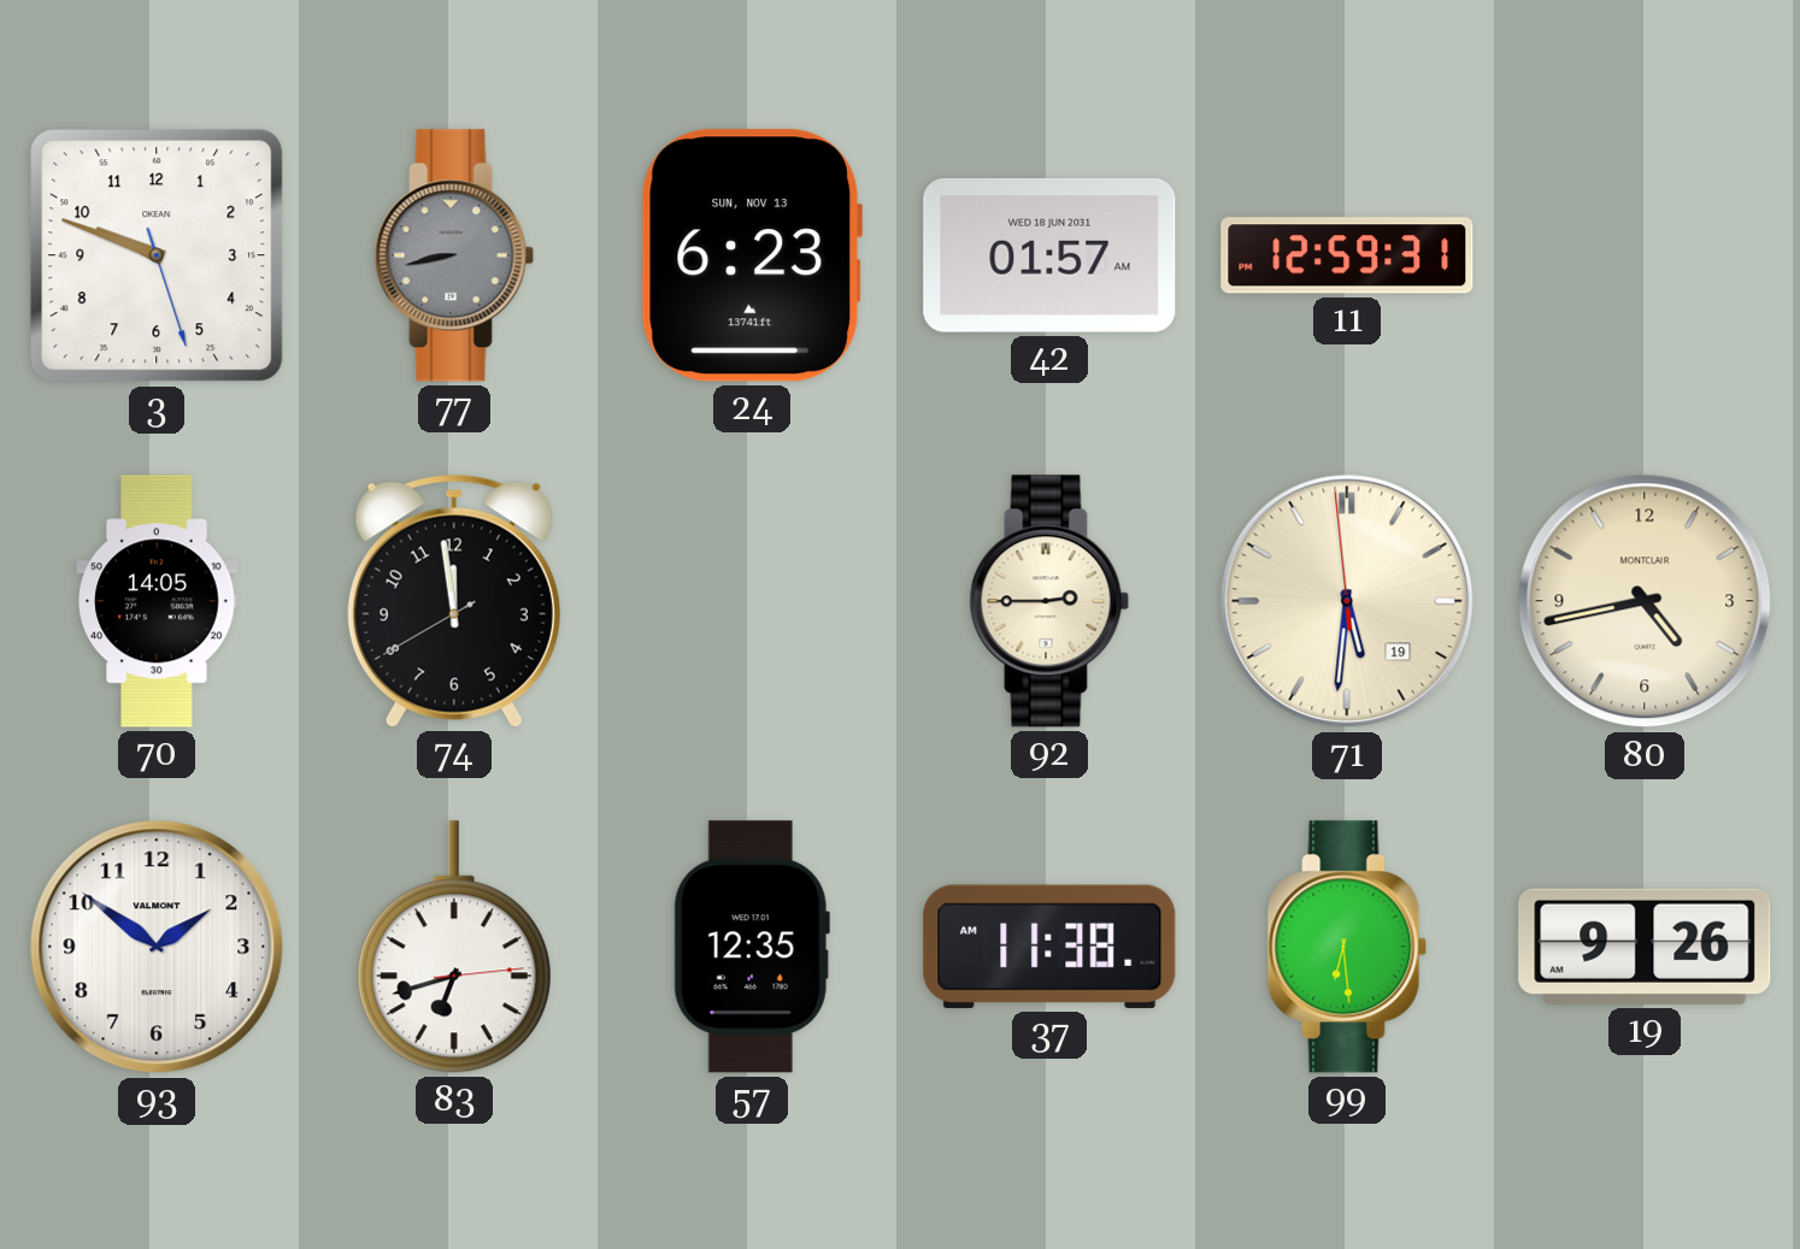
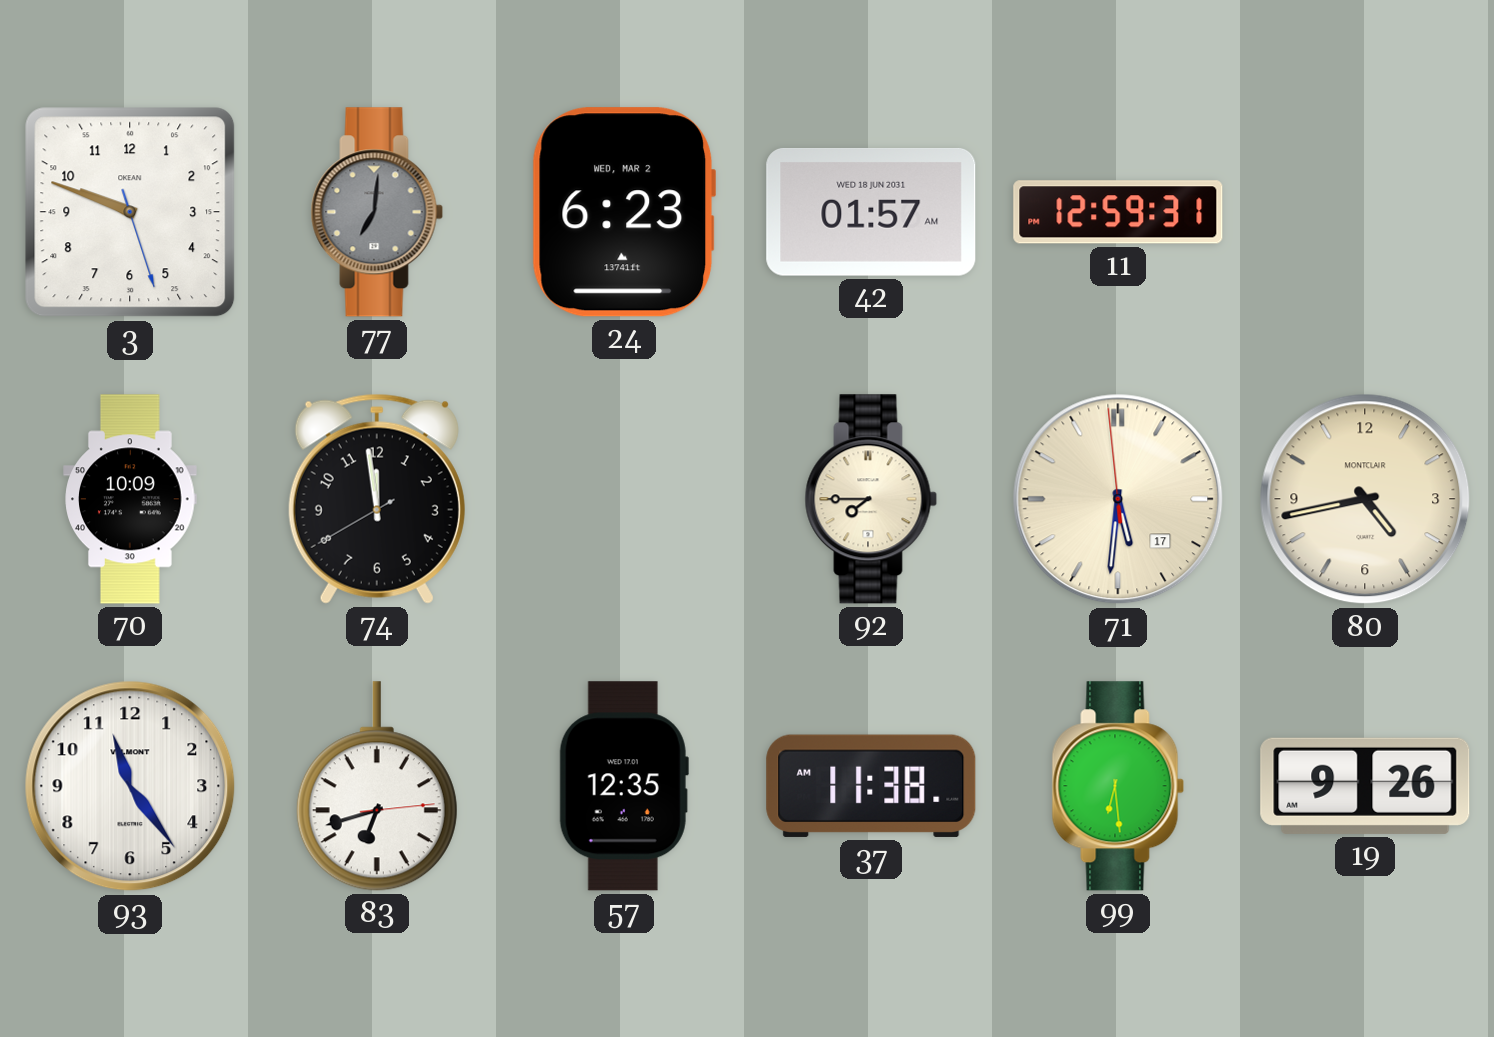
77: 8:43 -> 7:01 (377, 212)
24 date: SUN, NOV 13 -> WED, MAR 2 (623, 212)
70: 14:05 -> 10:09 (130, 499)
92: 2:45 -> 7:45 (871, 499)
71 date: 19 -> 17 (1118, 499)
93: 1:51 -> 11:24 (130, 786)
